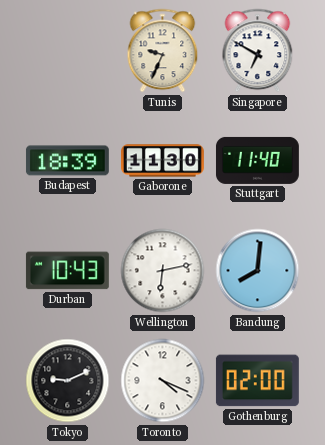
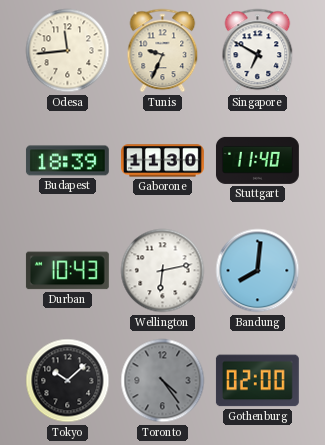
Odesa: none -> 11:44 (68, 51)
Tokyo: 9:11 -> 10:08 (68, 381)
Toronto: 4:19 -> 4:24 (163, 381)
Toronto dial: white -> grey (163, 381)
